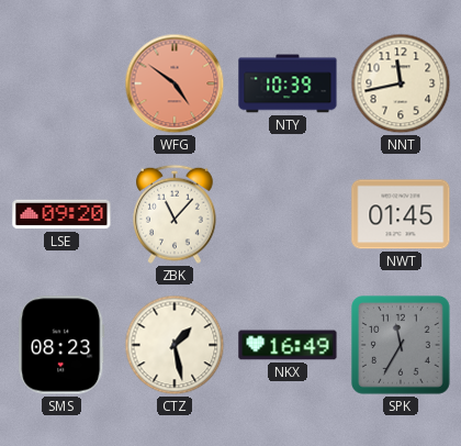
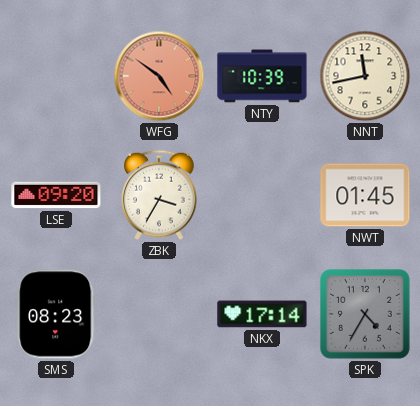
ZBK: 11:07 -> 3:35 (160, 195)
CTZ: 1:28 -> none (175, 345)
NKX: 16:49 -> 17:14 (262, 314)
SPK: 11:35 -> 4:35 (365, 314)
